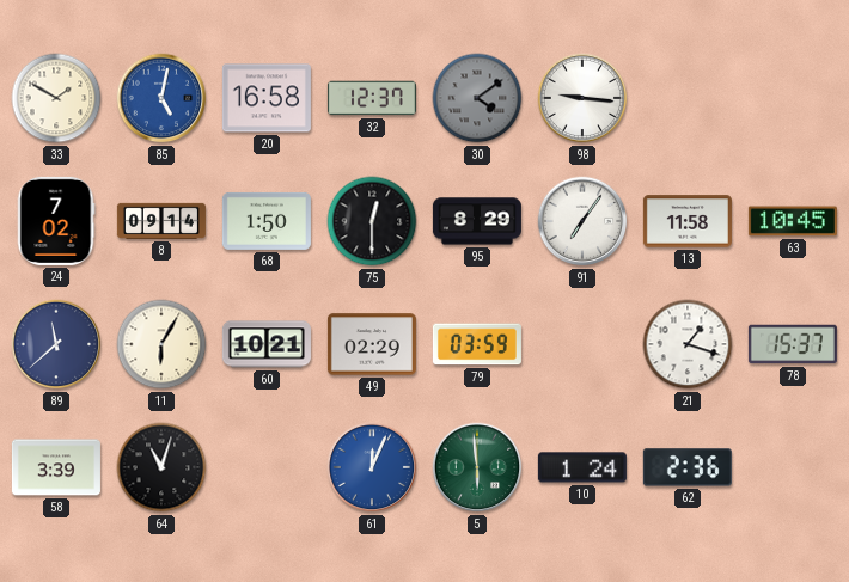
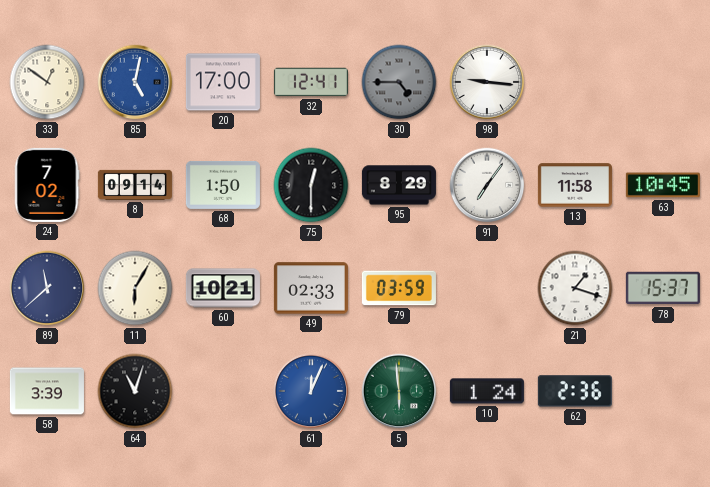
33: 1:50 -> 12:51 (47, 82)
20: 16:58 -> 17:00 (223, 82)
32: 12:37 -> 12:41 (311, 82)
30: 4:09 -> 4:45 (399, 82)
49: 02:29 -> 02:33 (311, 288)
